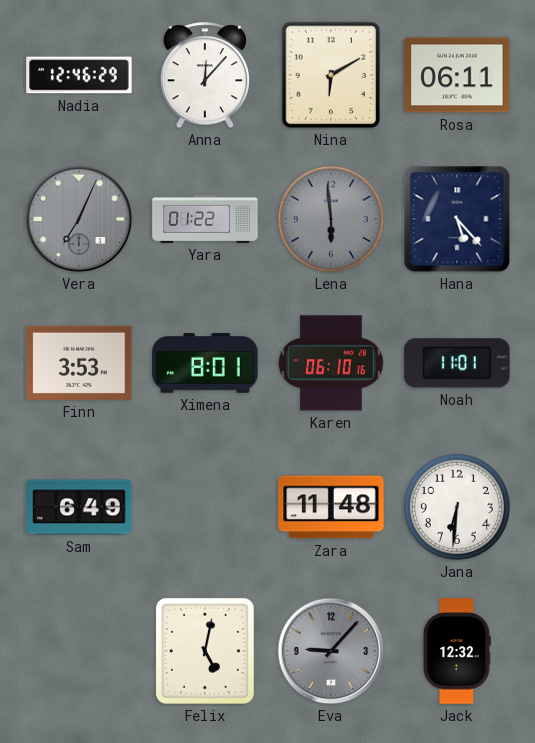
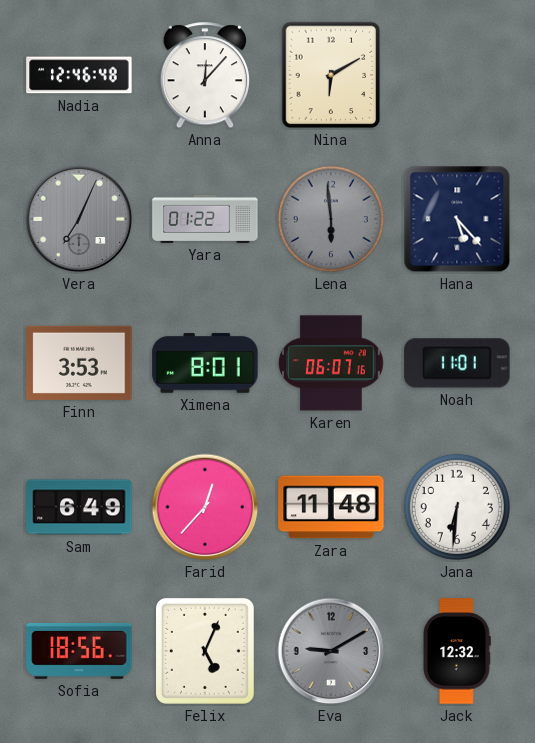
Nadia: 12:46:29 -> 12:46:48 (79, 75)
Rosa: 06:11 -> none (457, 75)
Karen: 06:10 -> 06:07 (331, 363)
Farid: none -> 12:37 (205, 507)
Sofia: none -> 18:56 (79, 651)
Felix: 5:02 -> 5:04 (205, 651)
Eva: 9:07 -> 9:10 (331, 651)
